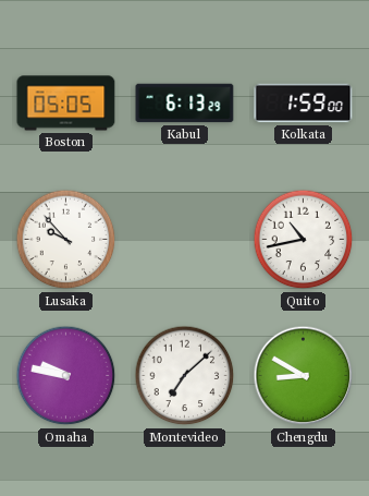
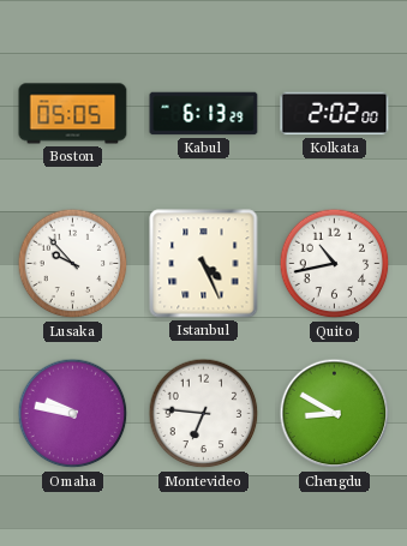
Kolkata: 1:59 -> 2:02 (335, 114)
Istanbul: none -> 4:26 (204, 264)
Montevideo: 7:08 -> 6:46 (204, 414)
